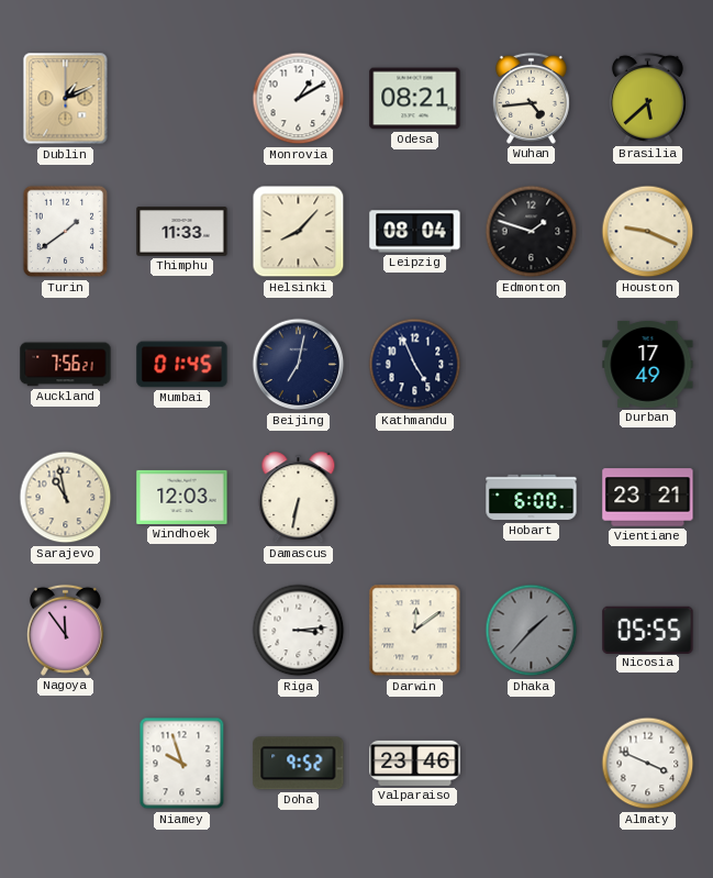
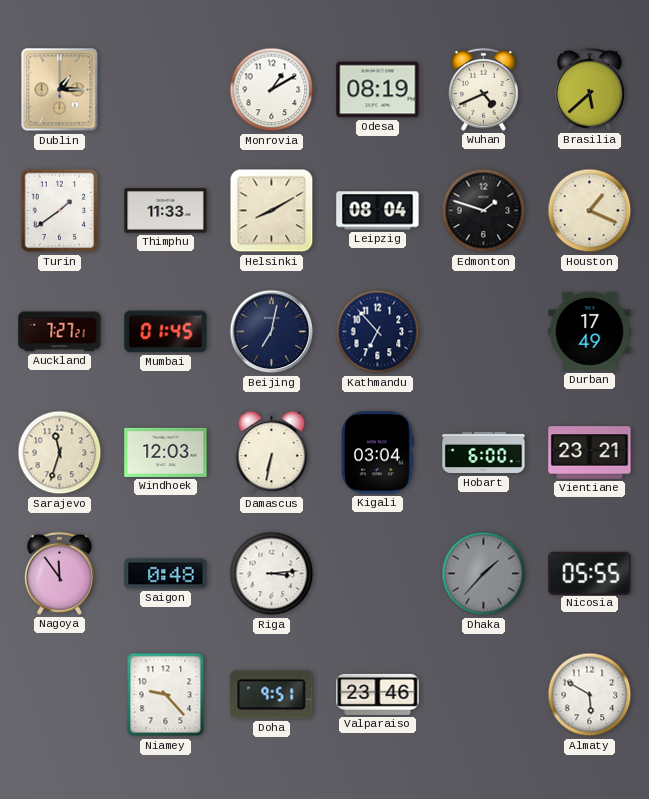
Dublin: 1:11 -> 1:15 (60, 90)
Odesa: 08:21 -> 08:19 (378, 90)
Wuhan: 4:44 -> 4:41 (483, 89)
Helsinki: 8:07 -> 8:10 (272, 211)
Houston: 9:19 -> 1:19 (590, 211)
Auckland: 7:56 -> 7:27 (60, 332)
Kathmandu: 4:56 -> 6:53 (378, 332)
Sarajevo: 10:58 -> 11:33 (60, 453)
Kigali: none -> 03:04 (378, 453)
Saigon: none -> 0:48 (166, 574)
Darwin: 12:09 -> none (415, 631)
Niamey: 9:57 -> 9:23 (166, 695)
Doha: 9:52 -> 9:51 (272, 695)
Almaty: 3:49 -> 5:50 (590, 695)
